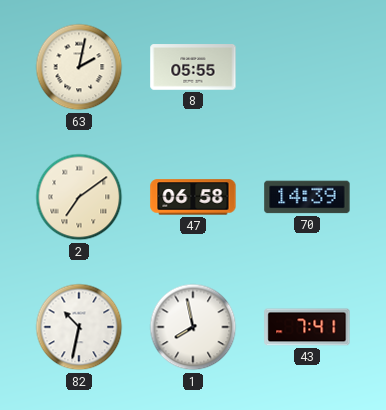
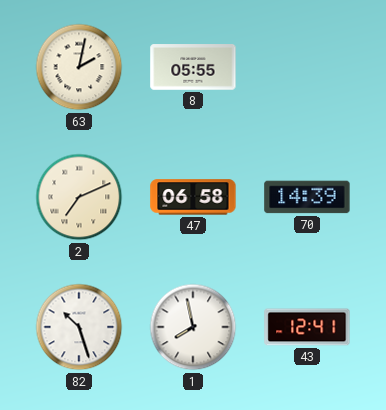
2: 7:09 -> 7:11 (79, 197)
82: 10:32 -> 10:27 (79, 327)
43: 7:41 -> 12:41 (307, 327)
